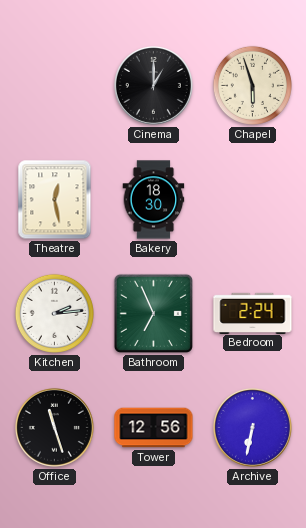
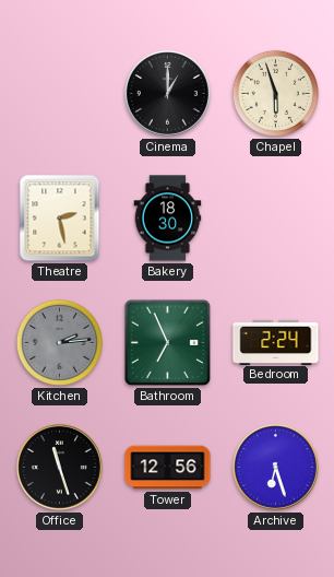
Theatre: 12:28 -> 2:28 (60, 219)
Kitchen dial: white -> grey (59, 342)
Archive: 6:32 -> 6:27 (275, 467)
